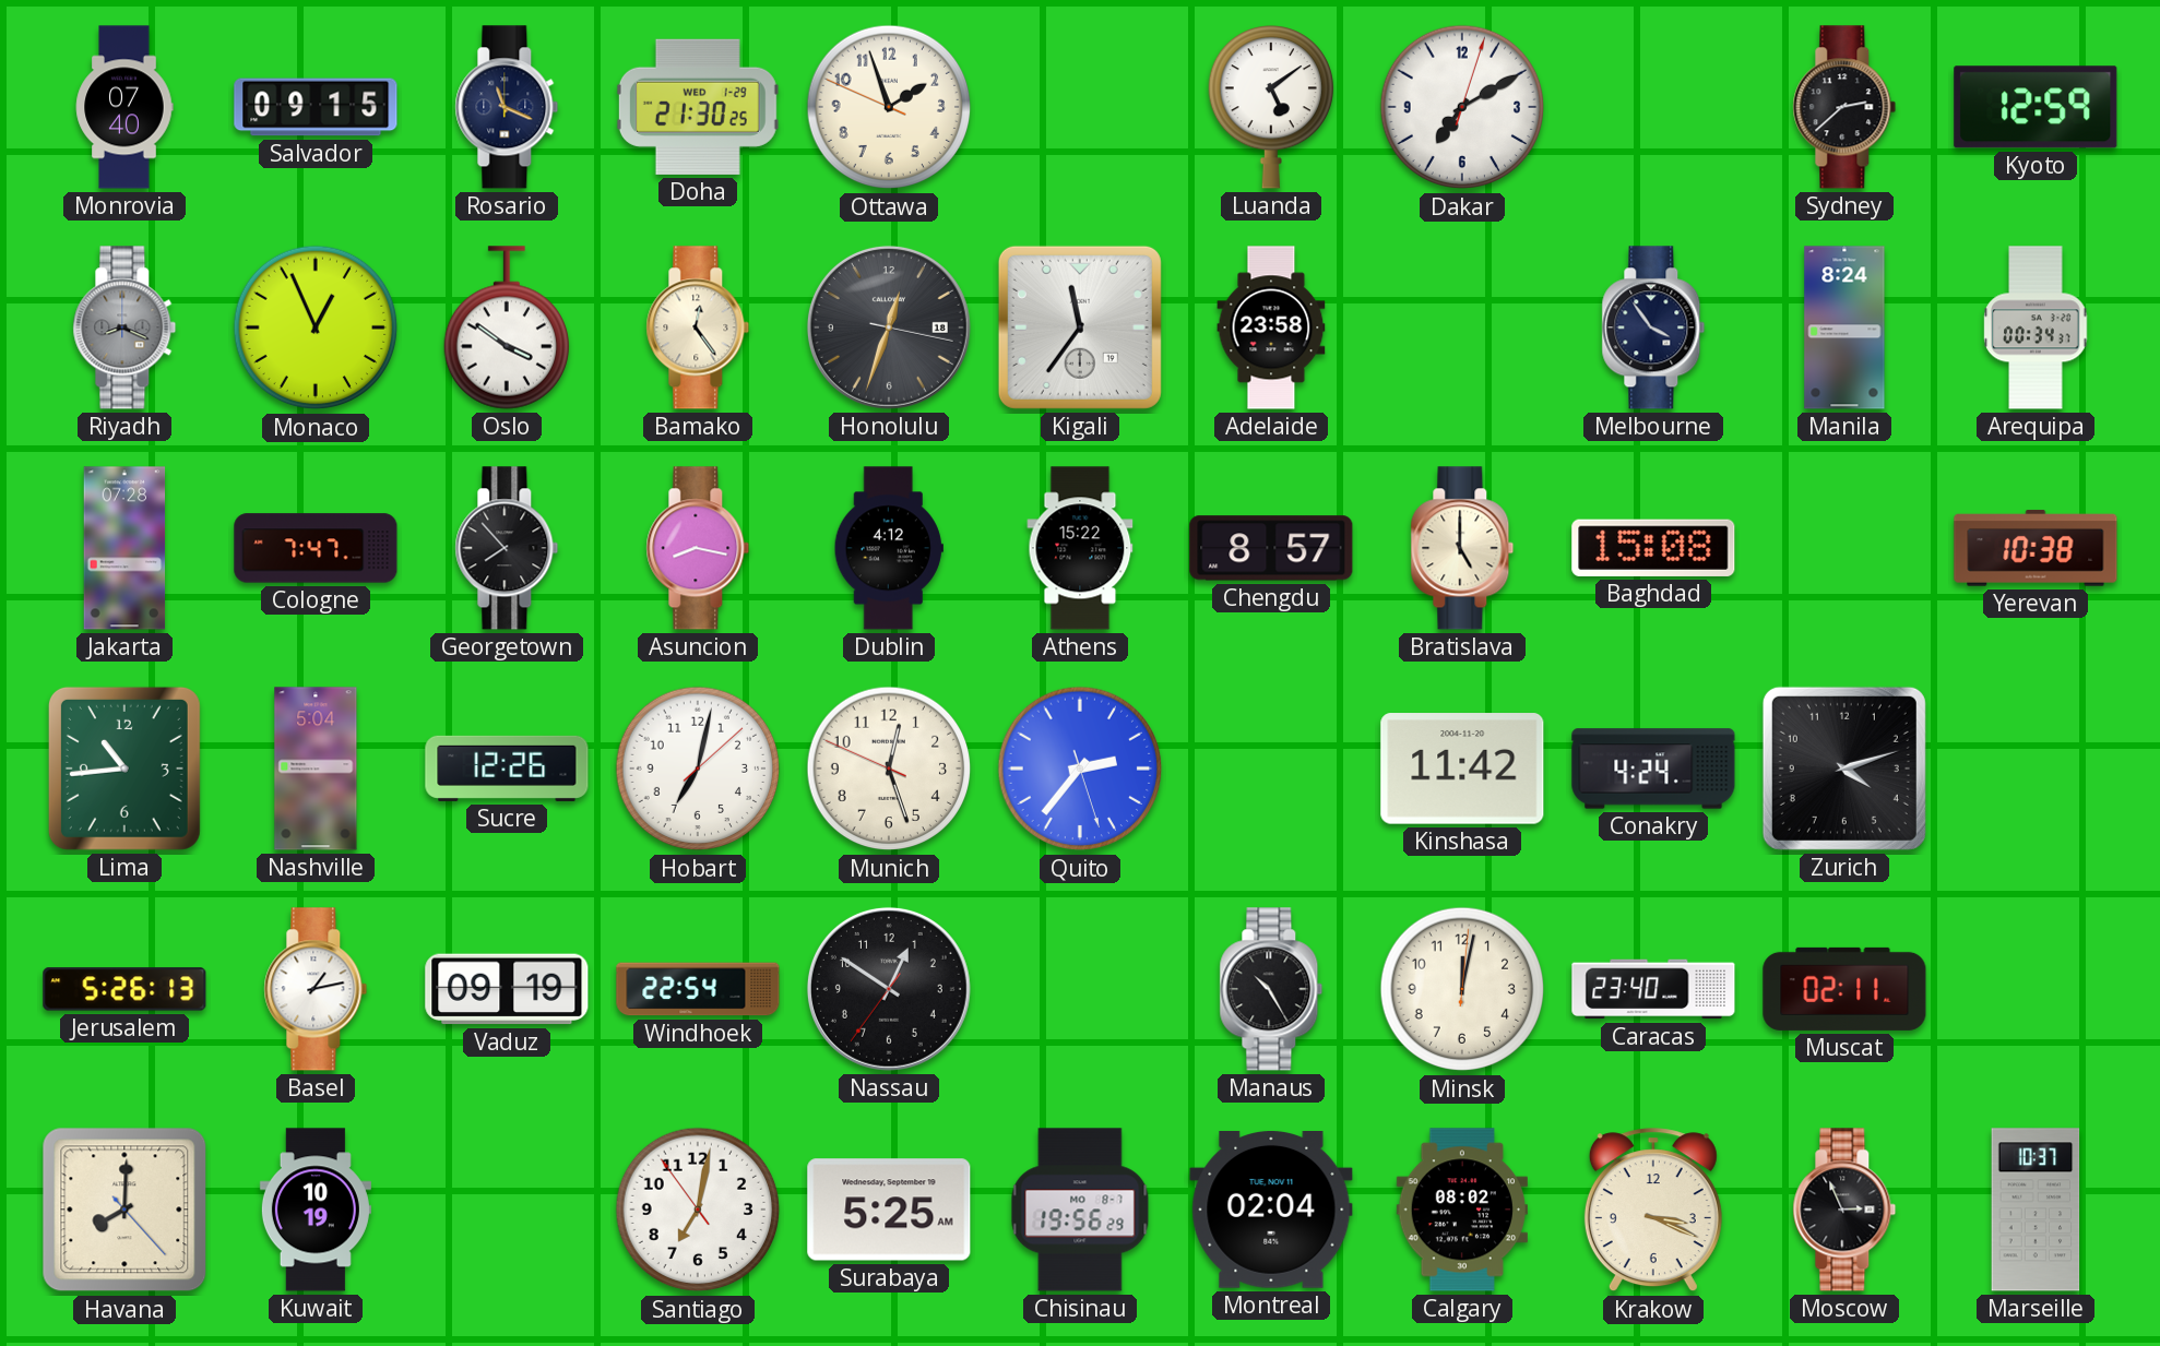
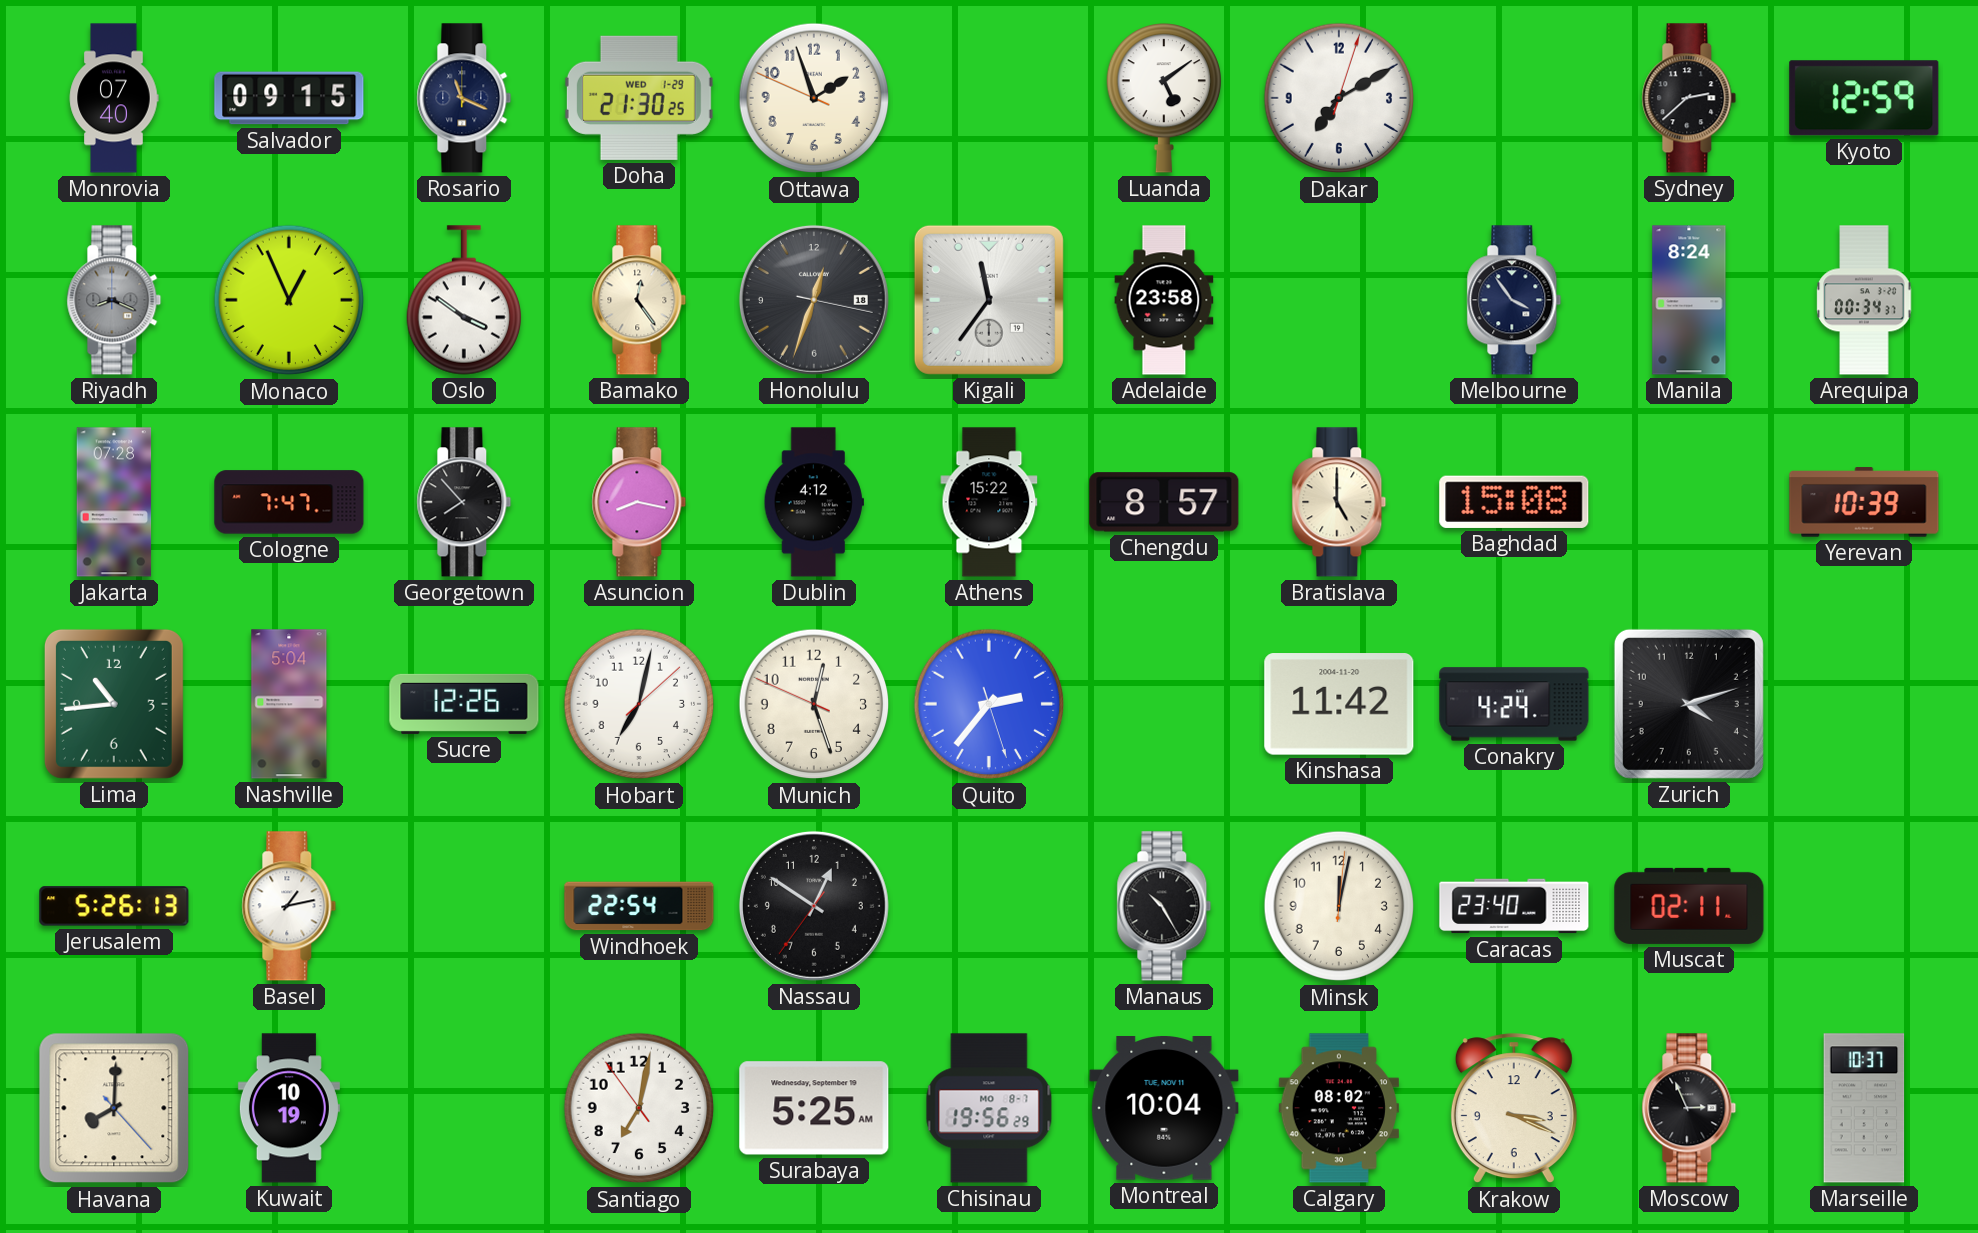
Yerevan: 10:38 -> 10:39 (1864, 502)
Vaduz: 09:19 -> none (507, 989)
Montreal: 02:04 -> 10:04 (1164, 1109)
